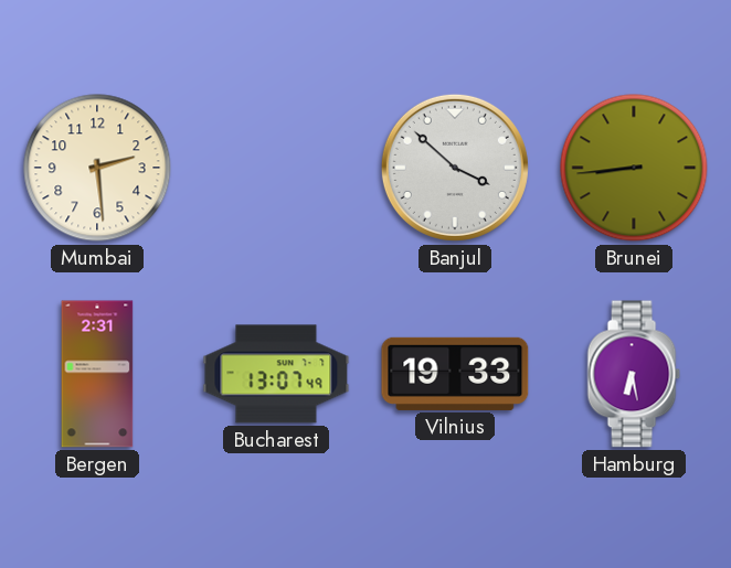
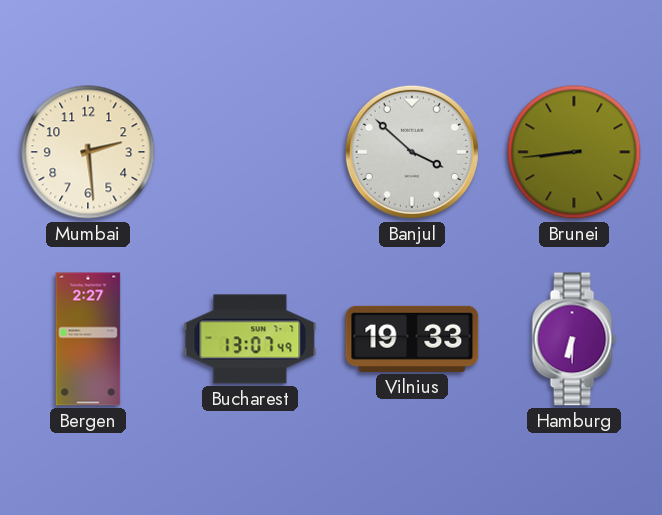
Bergen: 2:31 -> 2:27 (88, 339)
Hamburg: 6:28 -> 6:30 (574, 339)
